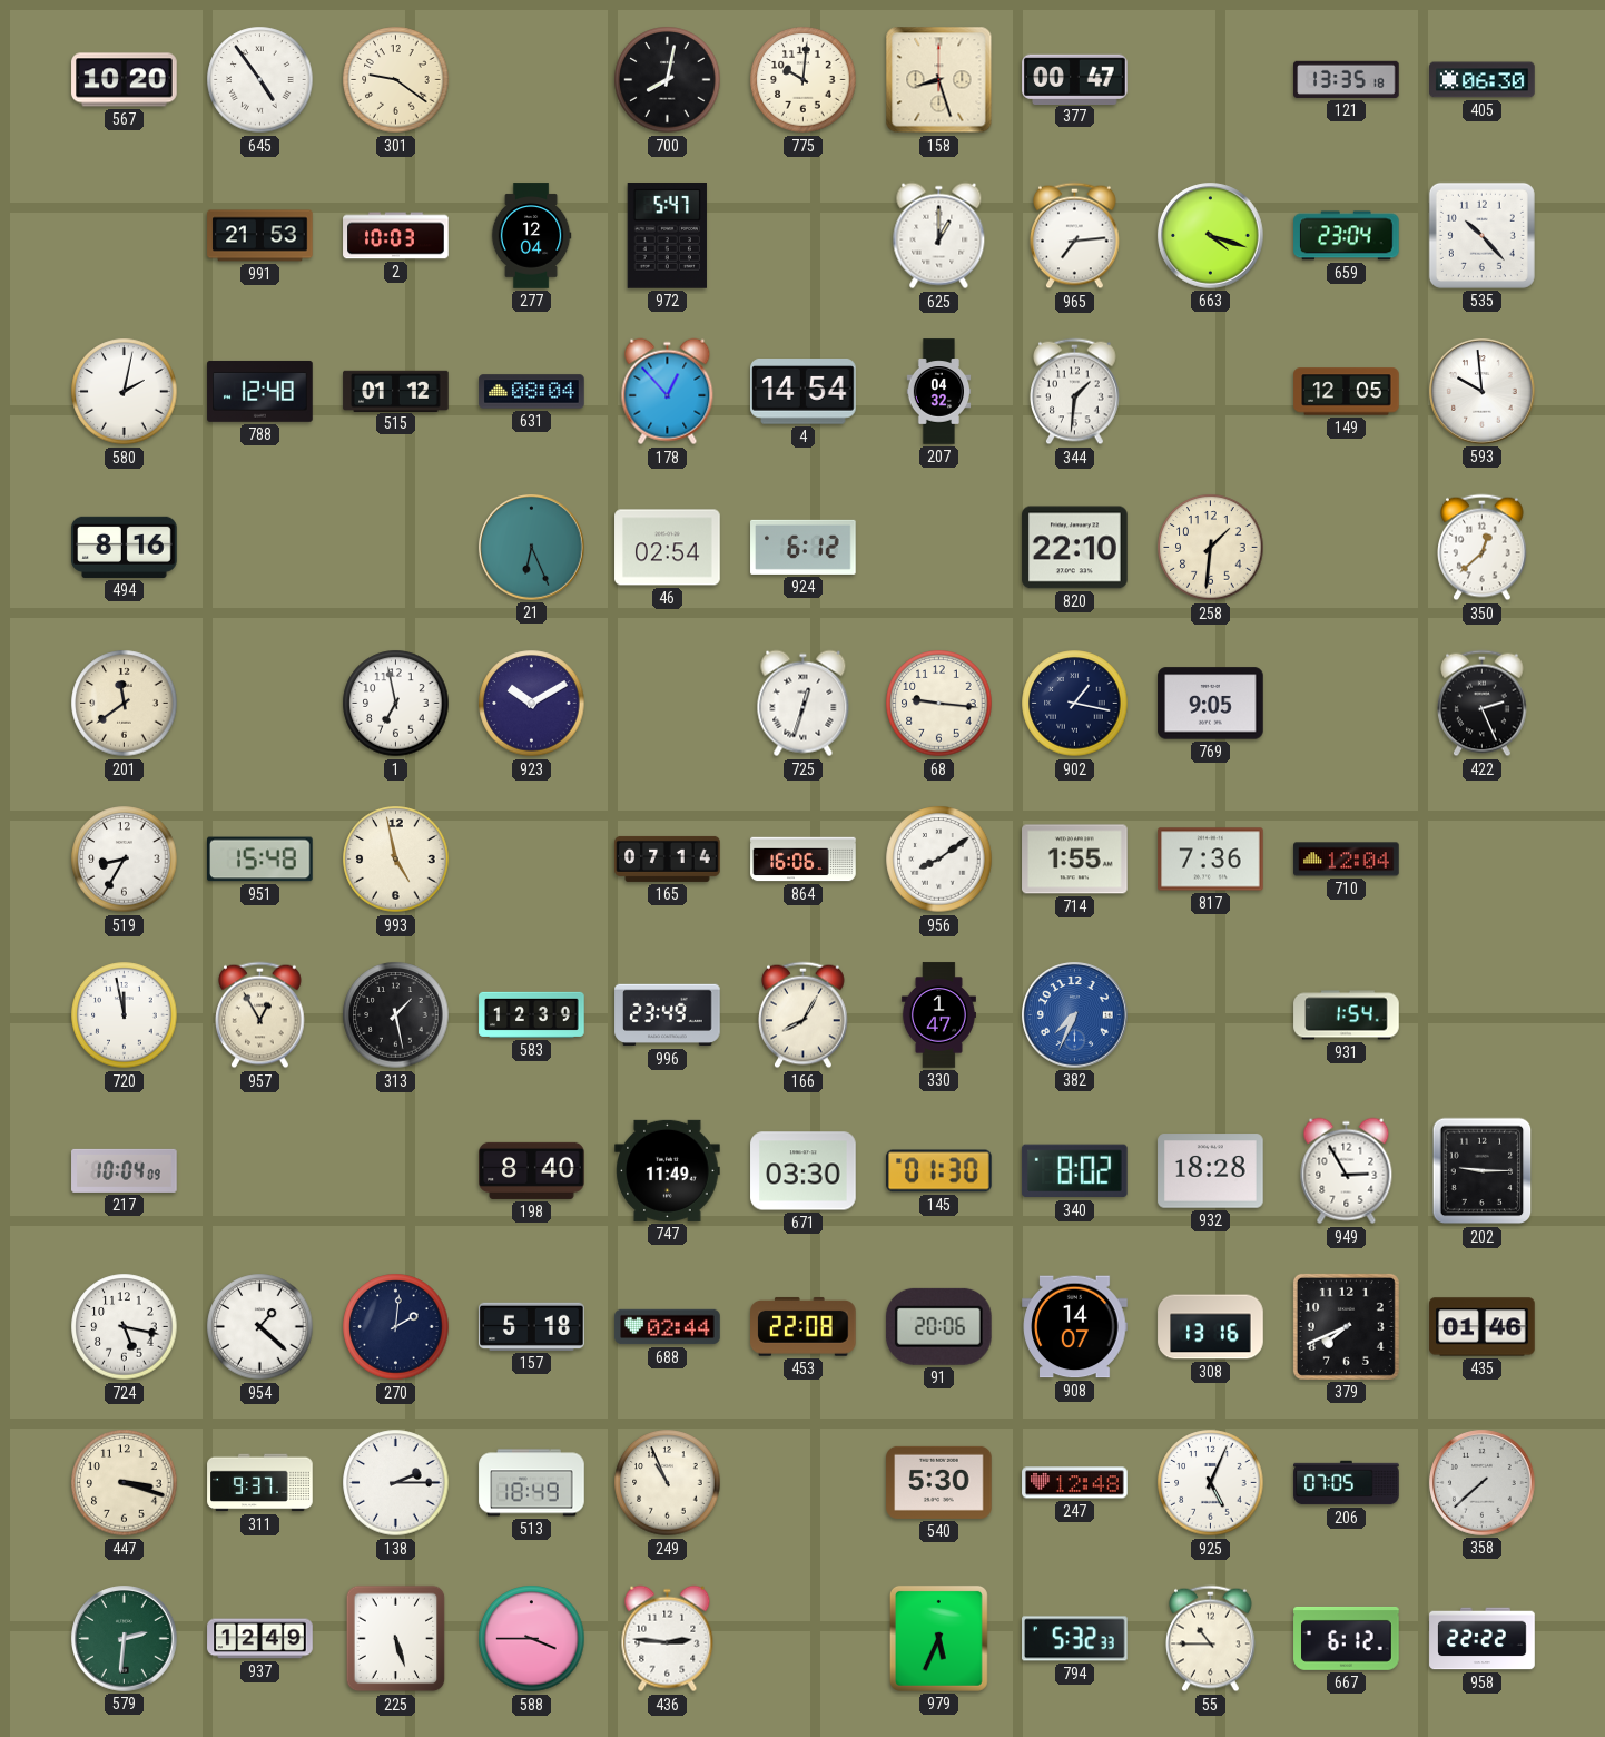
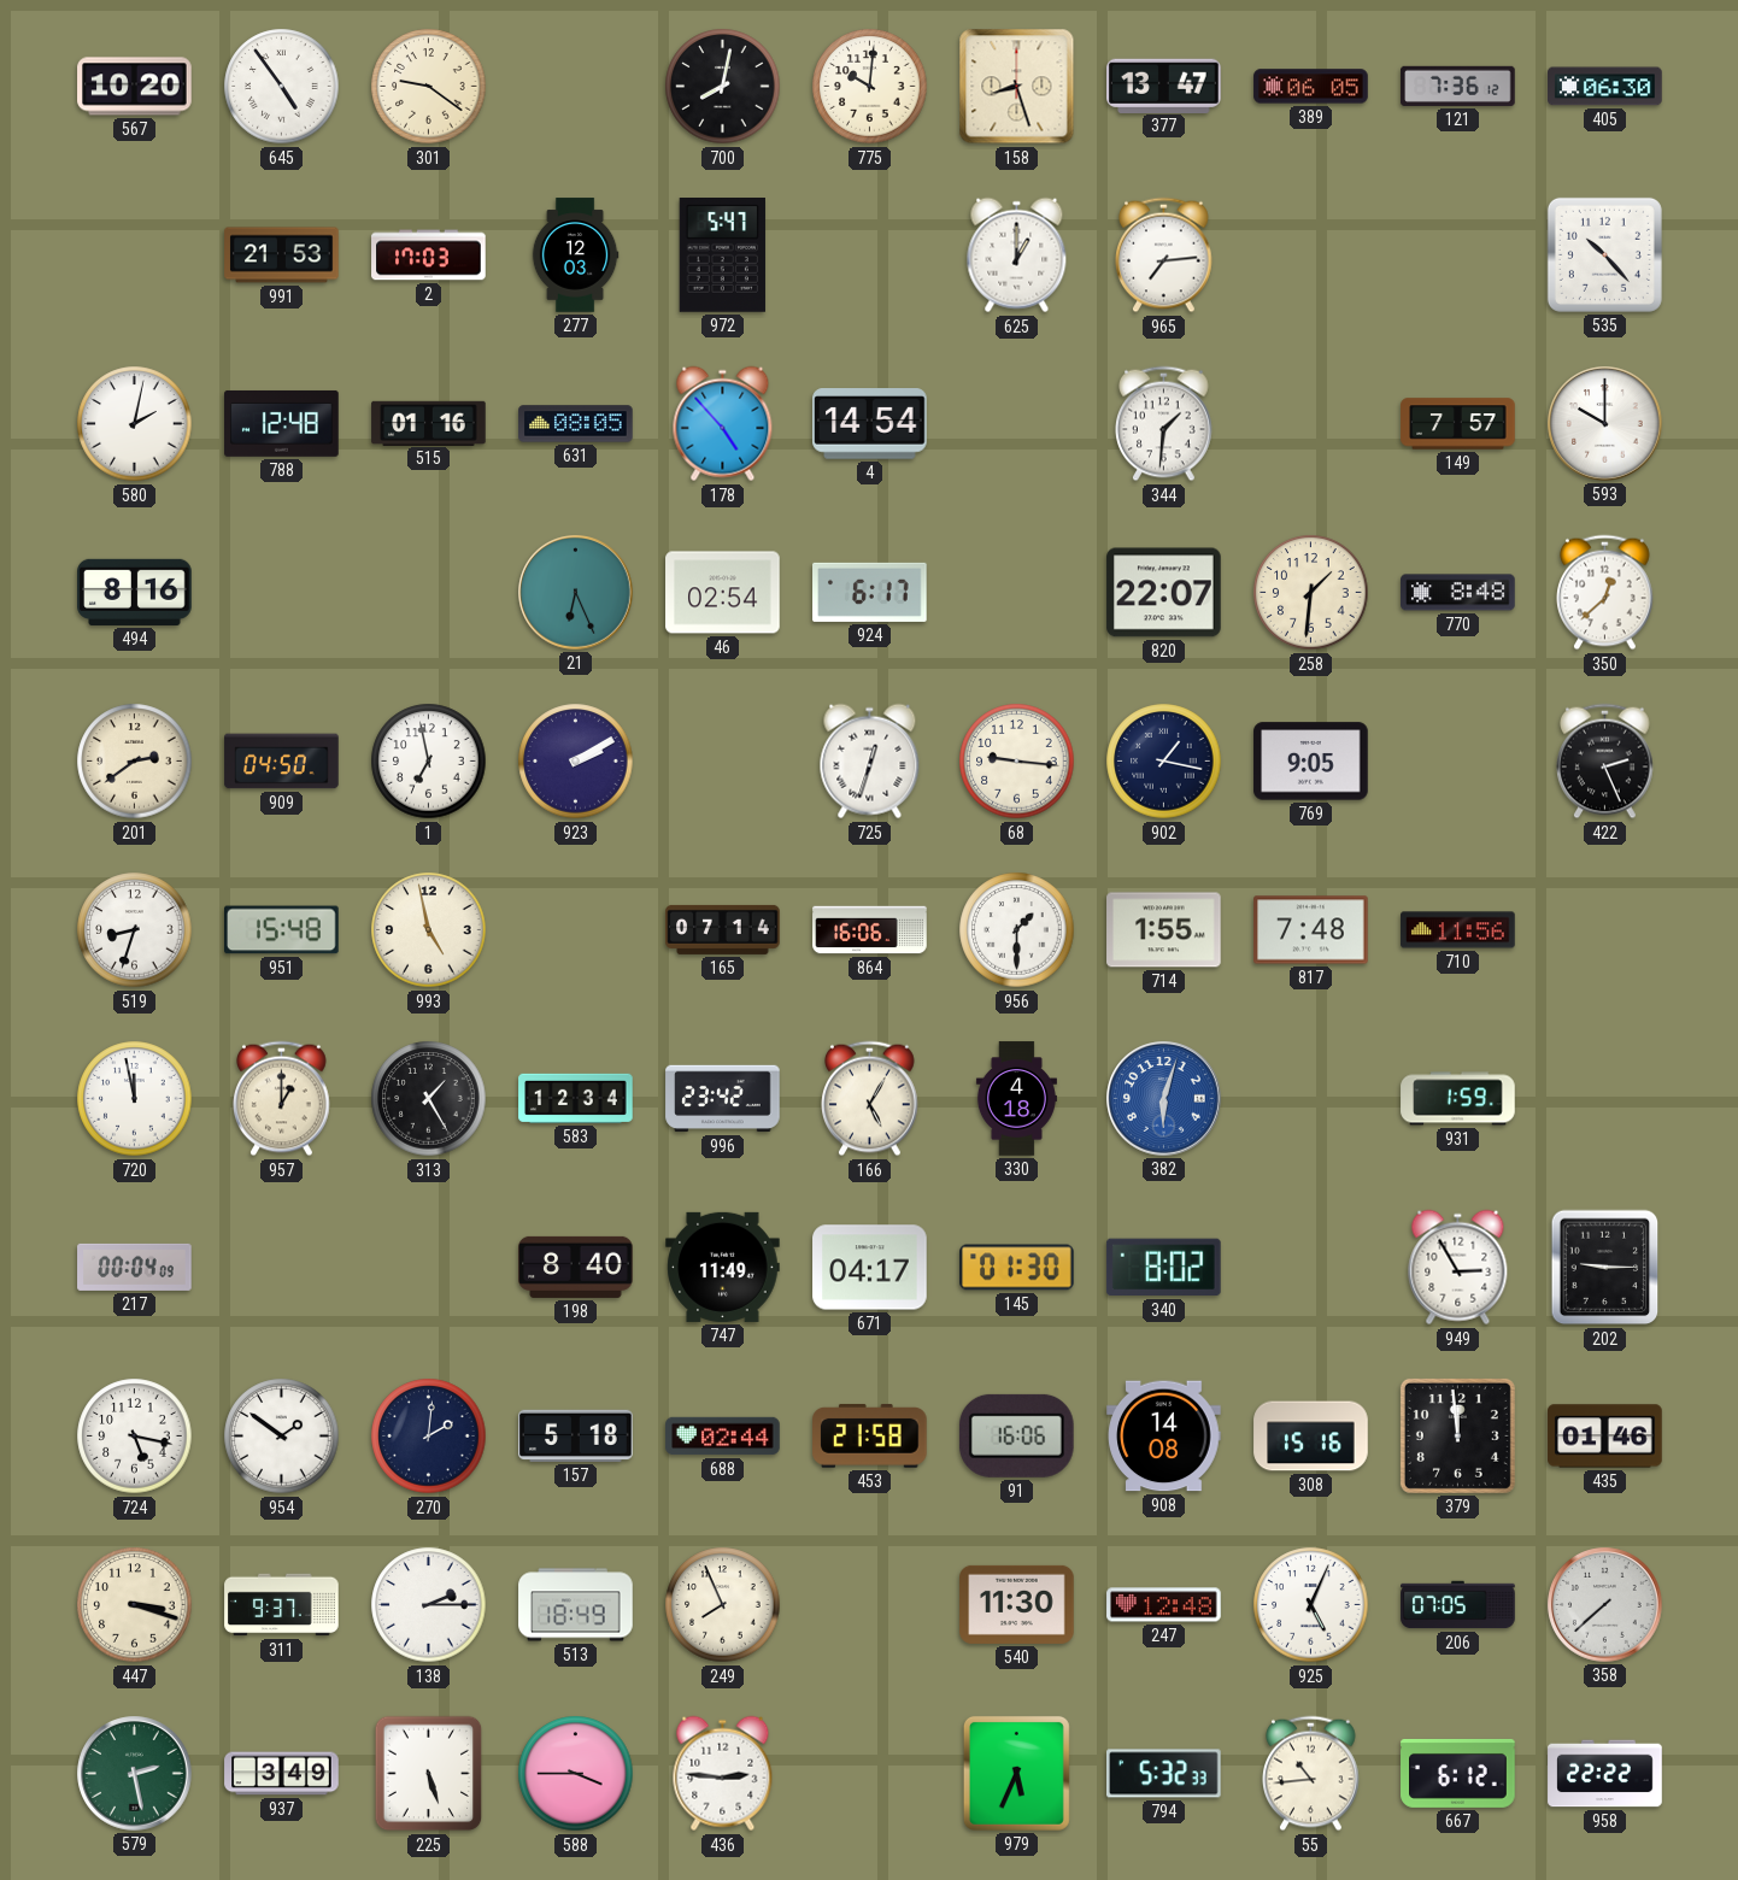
377: 00:47 -> 13:47 (1164, 86)
389: none -> 06:05 (1311, 87)
121: 13:35 -> 7:36 (1458, 86)
2: 10:03 -> 17:03 (429, 255)
277: 12:04 -> 12:03 (575, 255)
663: 4:18 -> none (1211, 236)
659: 23:04 -> none (1347, 236)
515: 01:12 -> 01:16 (429, 423)
631: 08:04 -> 08:05 (576, 424)
178: 12:53 -> 4:53 (723, 424)
207: 04:32 -> none (939, 392)
149: 12:05 -> 7:57 (1458, 424)
593: 9:59 -> 10:00 (1605, 424)
924: 6:12 -> 6:17 (870, 592)
820: 22:10 -> 22:07 (1164, 593)
770: none -> 8:48 (1458, 593)
201: 11:39 -> 2:39 (135, 762)
909: none -> 04:50 (282, 762)
923: 10:10 -> 2:10 (576, 762)
519: 8:35 -> 8:33 (135, 930)
956: 8:09 -> 1:30 (1017, 930)
817: 7:36 -> 7:48 (1311, 930)
710: 12:04 -> 11:56 (1458, 930)
957: 12:55 -> 1:00 (282, 1099)
313: 1:28 -> 1:25 (429, 1099)
583: 12:39 -> 12:34 (576, 1098)
996: 23:49 -> 23:42 (723, 1099)
166: 8:05 -> 5:05 (870, 1099)
330: 1:47 -> 4:18 (1016, 1099)
382: 7:34 -> 6:03 (1164, 1099)
931: 1:54 -> 1:59 (1458, 1099)
217: 10:04 -> 00:04 (135, 1267)
671: 03:30 -> 04:17 (870, 1268)
932: 18:28 -> none (1211, 1171)
954: 1:22 -> 1:51 (282, 1437)
453: 22:08 -> 21:58 (870, 1437)
91: 20:06 -> 16:06 (1016, 1435)
908: 14:07 -> 14:08 (1164, 1437)
308: 13:16 -> 15:16 (1311, 1437)
379: 7:41 -> 11:59 (1457, 1435)
249: 10:56 -> 7:56 (723, 1605)
540: 5:30 -> 11:30 (1017, 1604)
579: 2:31 -> 2:28 (135, 1774)
937: 12:49 -> 3:49 (282, 1774)
55: 10:45 -> 10:44 (1311, 1774)
